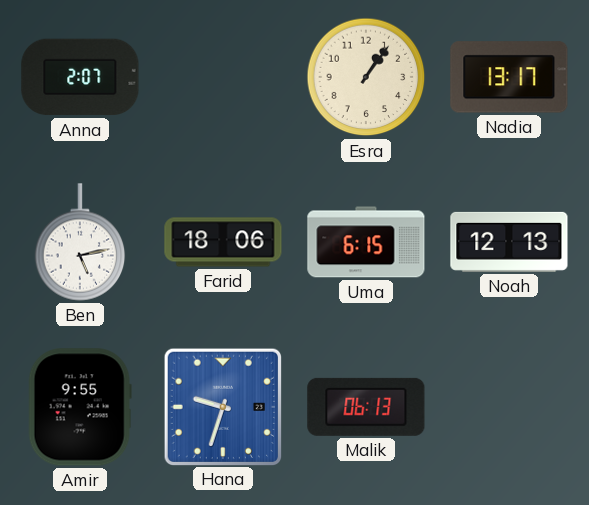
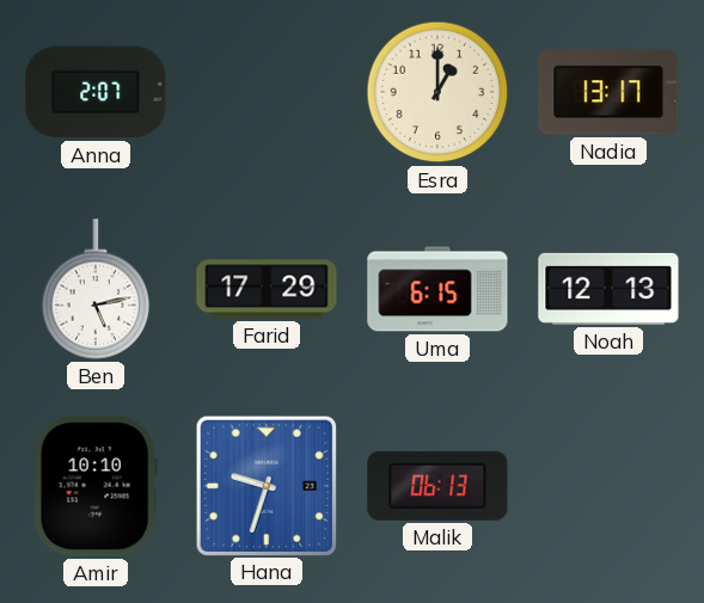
Esra: 1:06 -> 1:00 (437, 92)
Farid: 18:06 -> 17:29 (267, 289)
Amir: 9:55 -> 10:10 (96, 486)
